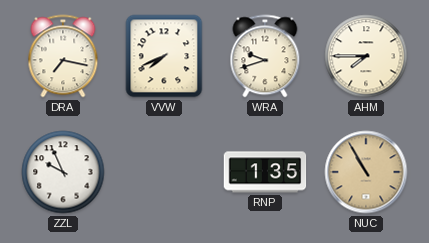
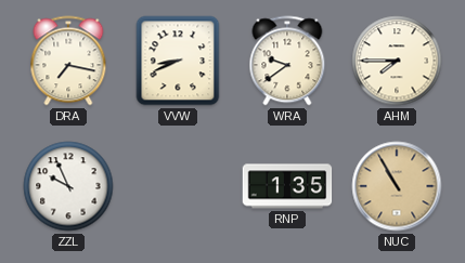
VVW: 7:41 -> 8:41 (178, 61)
WRA: 9:42 -> 9:39 (287, 61)
